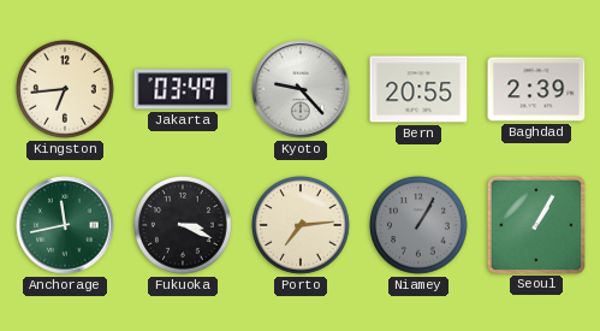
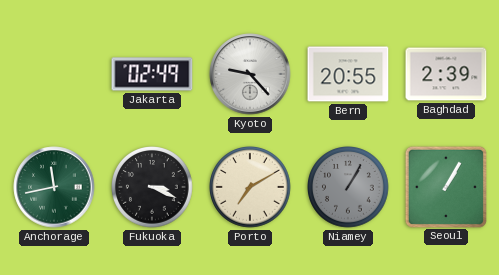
Kingston: 6:44 -> none (65, 89)
Jakarta: 03:49 -> 02:49 (152, 74)
Porto: 7:14 -> 7:10 (250, 187)
